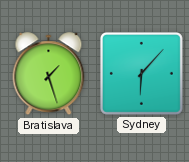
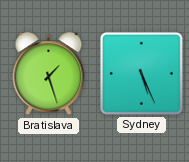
Sydney: 6:07 -> 5:26 (141, 73)
